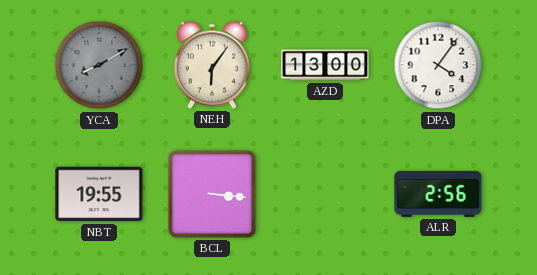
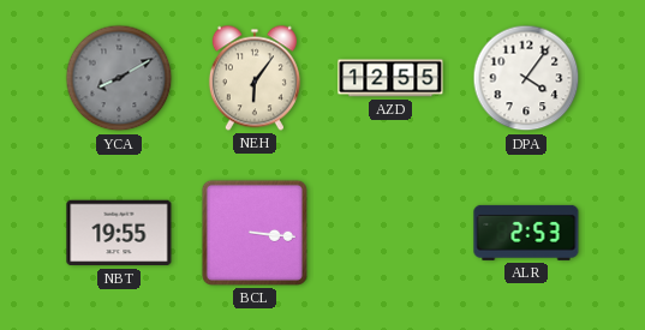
AZD: 13:00 -> 12:55 (390, 78)
ALR: 2:56 -> 2:53 (526, 233)
